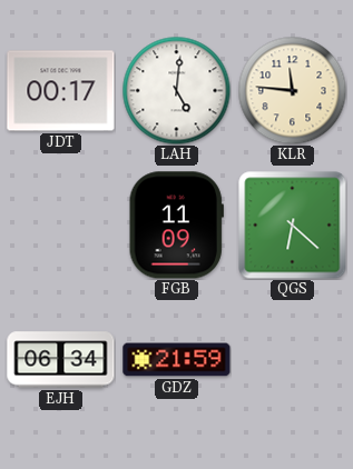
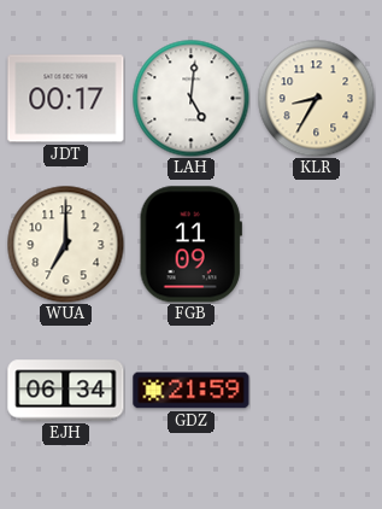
KLR: 11:46 -> 8:35 (316, 98)
WUA: none -> 7:00 (65, 244)
QGS: 6:22 -> none (293, 226)
